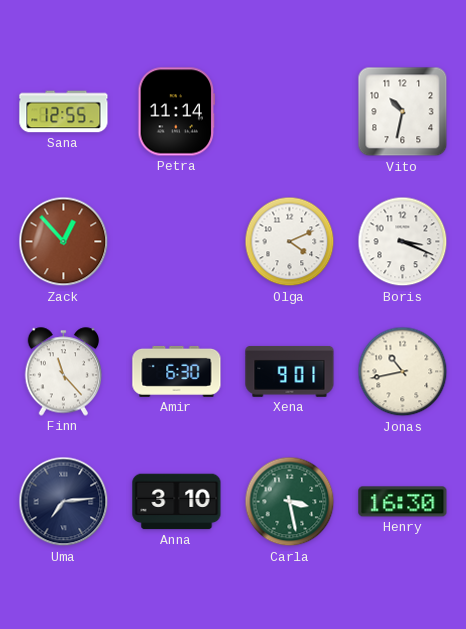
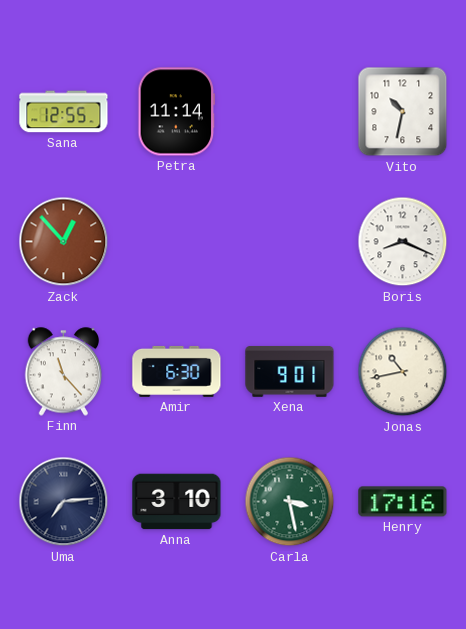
Olga: 4:11 -> none (290, 242)
Boris: 3:19 -> 8:19 (403, 242)
Henry: 16:30 -> 17:16 (403, 502)
